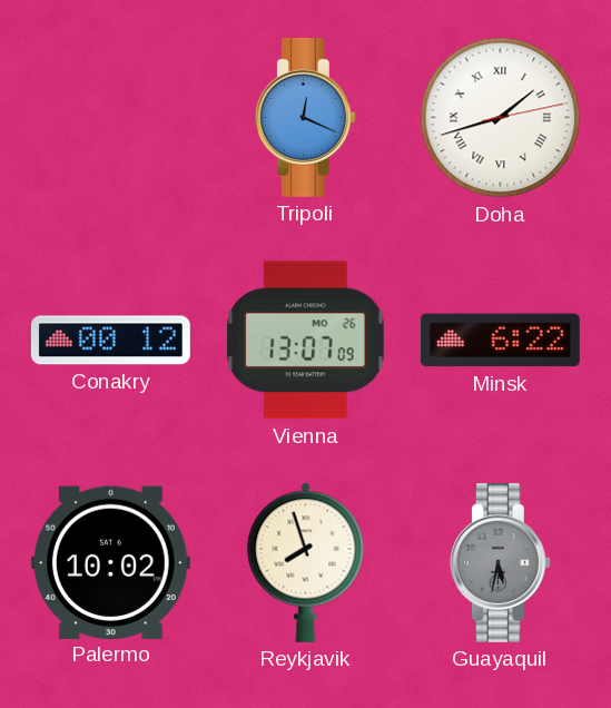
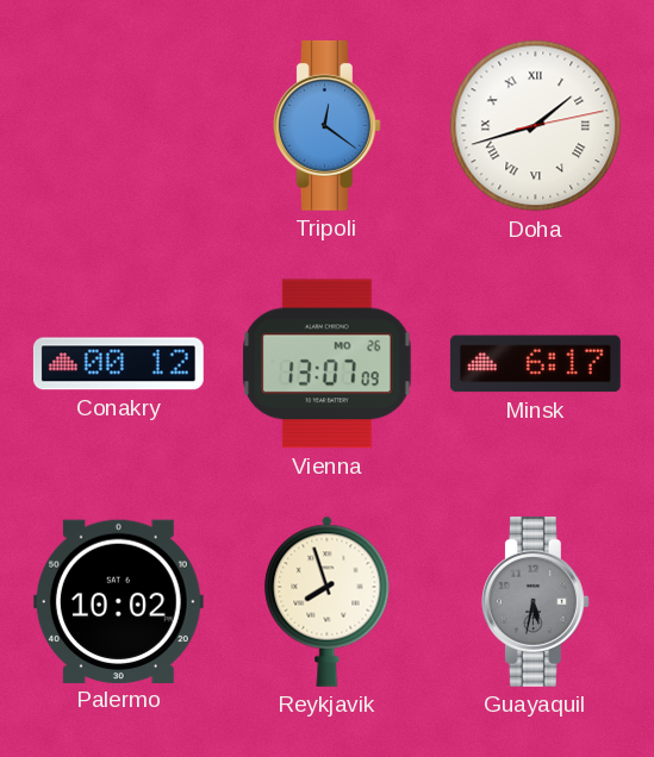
Tripoli: 12:19 -> 12:21 (326, 125)
Minsk: 6:22 -> 6:17 (535, 364)
